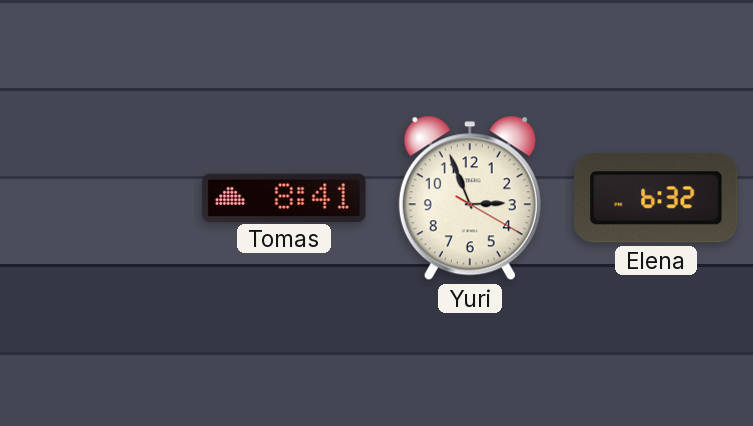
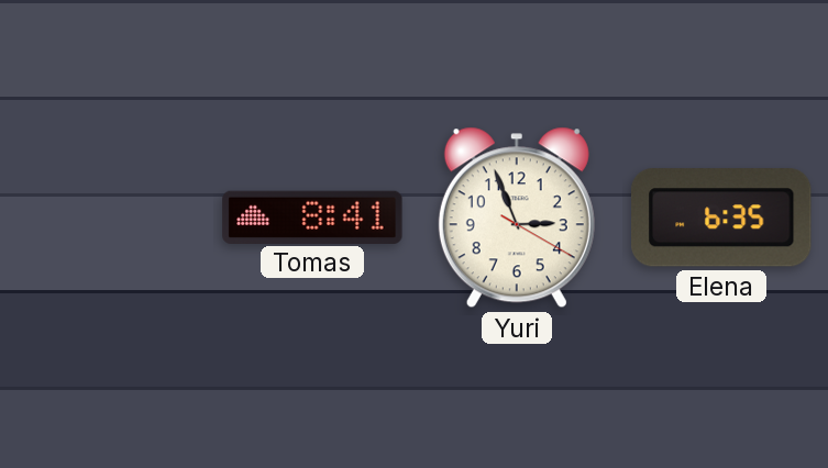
Elena: 6:32 -> 6:35 (722, 218)
